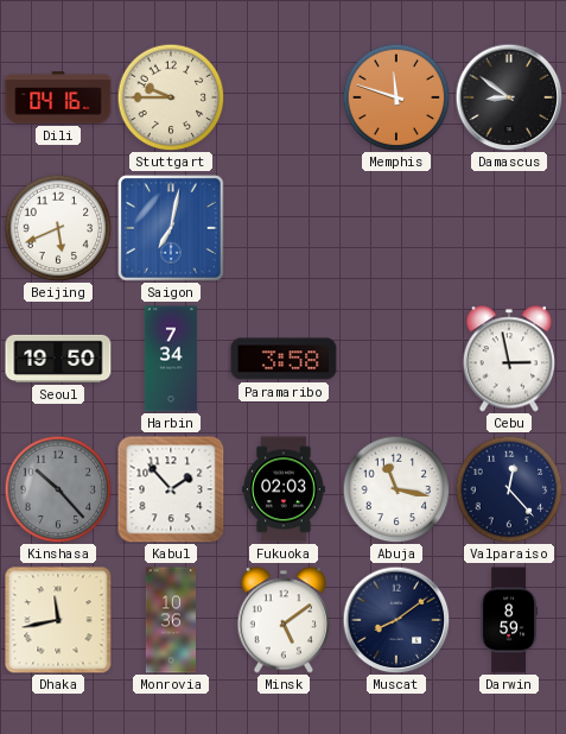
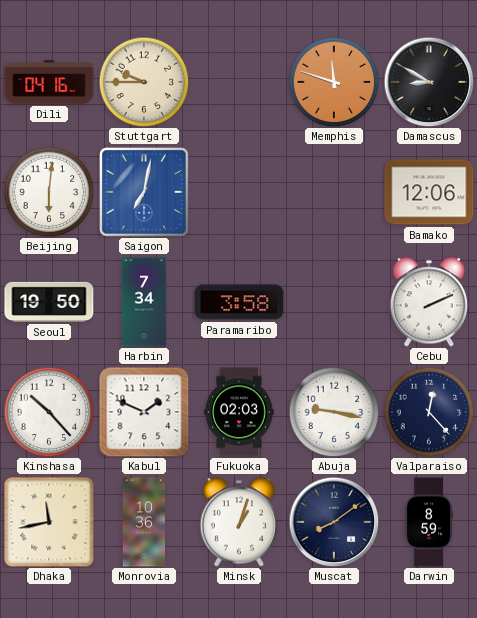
Damascus: 8:51 -> 8:50 (429, 82)
Beijing: 5:41 -> 6:01 (49, 192)
Bamako: none -> 12:06 (429, 192)
Cebu: 2:58 -> 2:11 (429, 302)
Kinshasa dial: grey -> white (49, 412)
Kabul: 1:53 -> 1:49 (144, 412)
Abuja: 11:17 -> 9:17 (334, 412)
Minsk: 5:09 -> 1:03 (239, 522)
